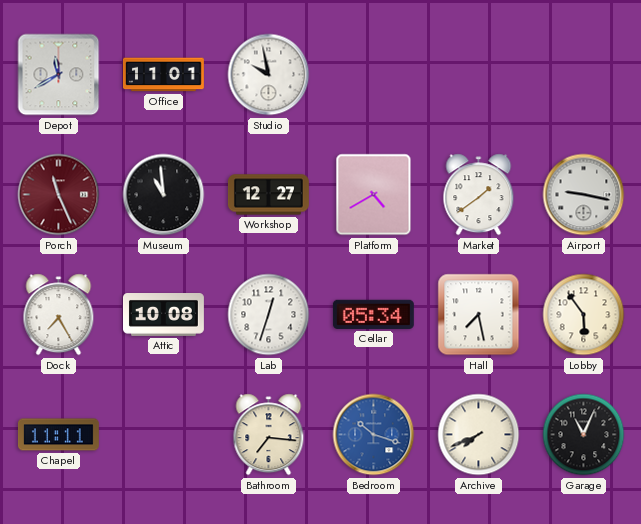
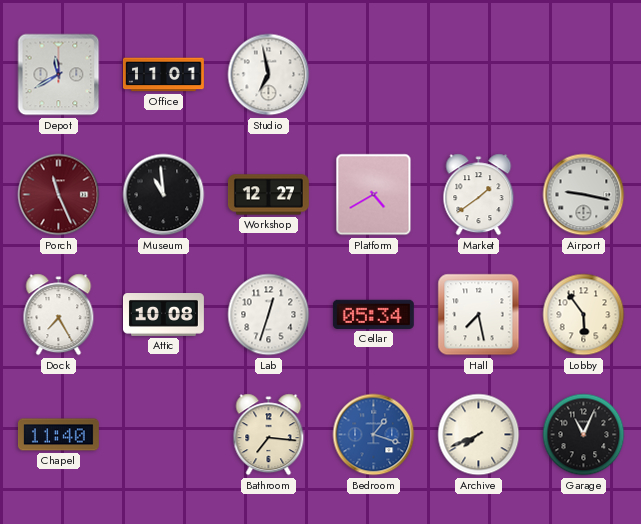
Studio: 9:58 -> 6:58 (269, 75)
Chapel: 11:11 -> 11:40 (58, 435)
Bedroom: 10:18 -> 1:18 (374, 435)
